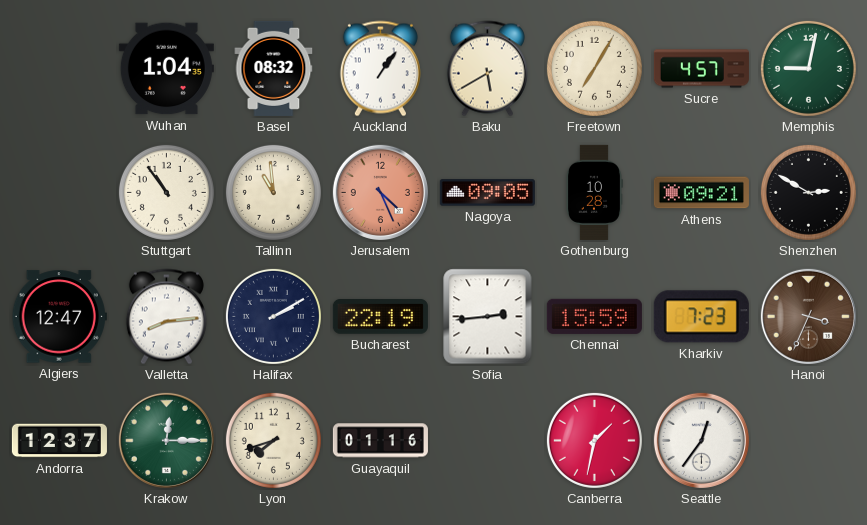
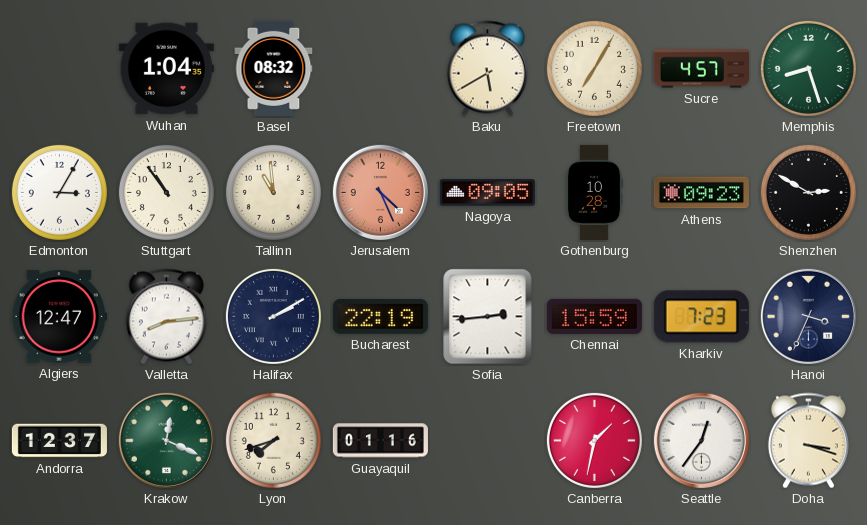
Auckland: 1:06 -> none (380, 69)
Memphis: 9:02 -> 8:27 (808, 68)
Edmonton: none -> 3:05 (59, 192)
Athens: 09:21 -> 09:23 (701, 193)
Hanoi dial: brown -> navy (808, 316)
Krakow: 12:15 -> 12:19 (166, 440)
Doha: none -> 3:18 (808, 441)
